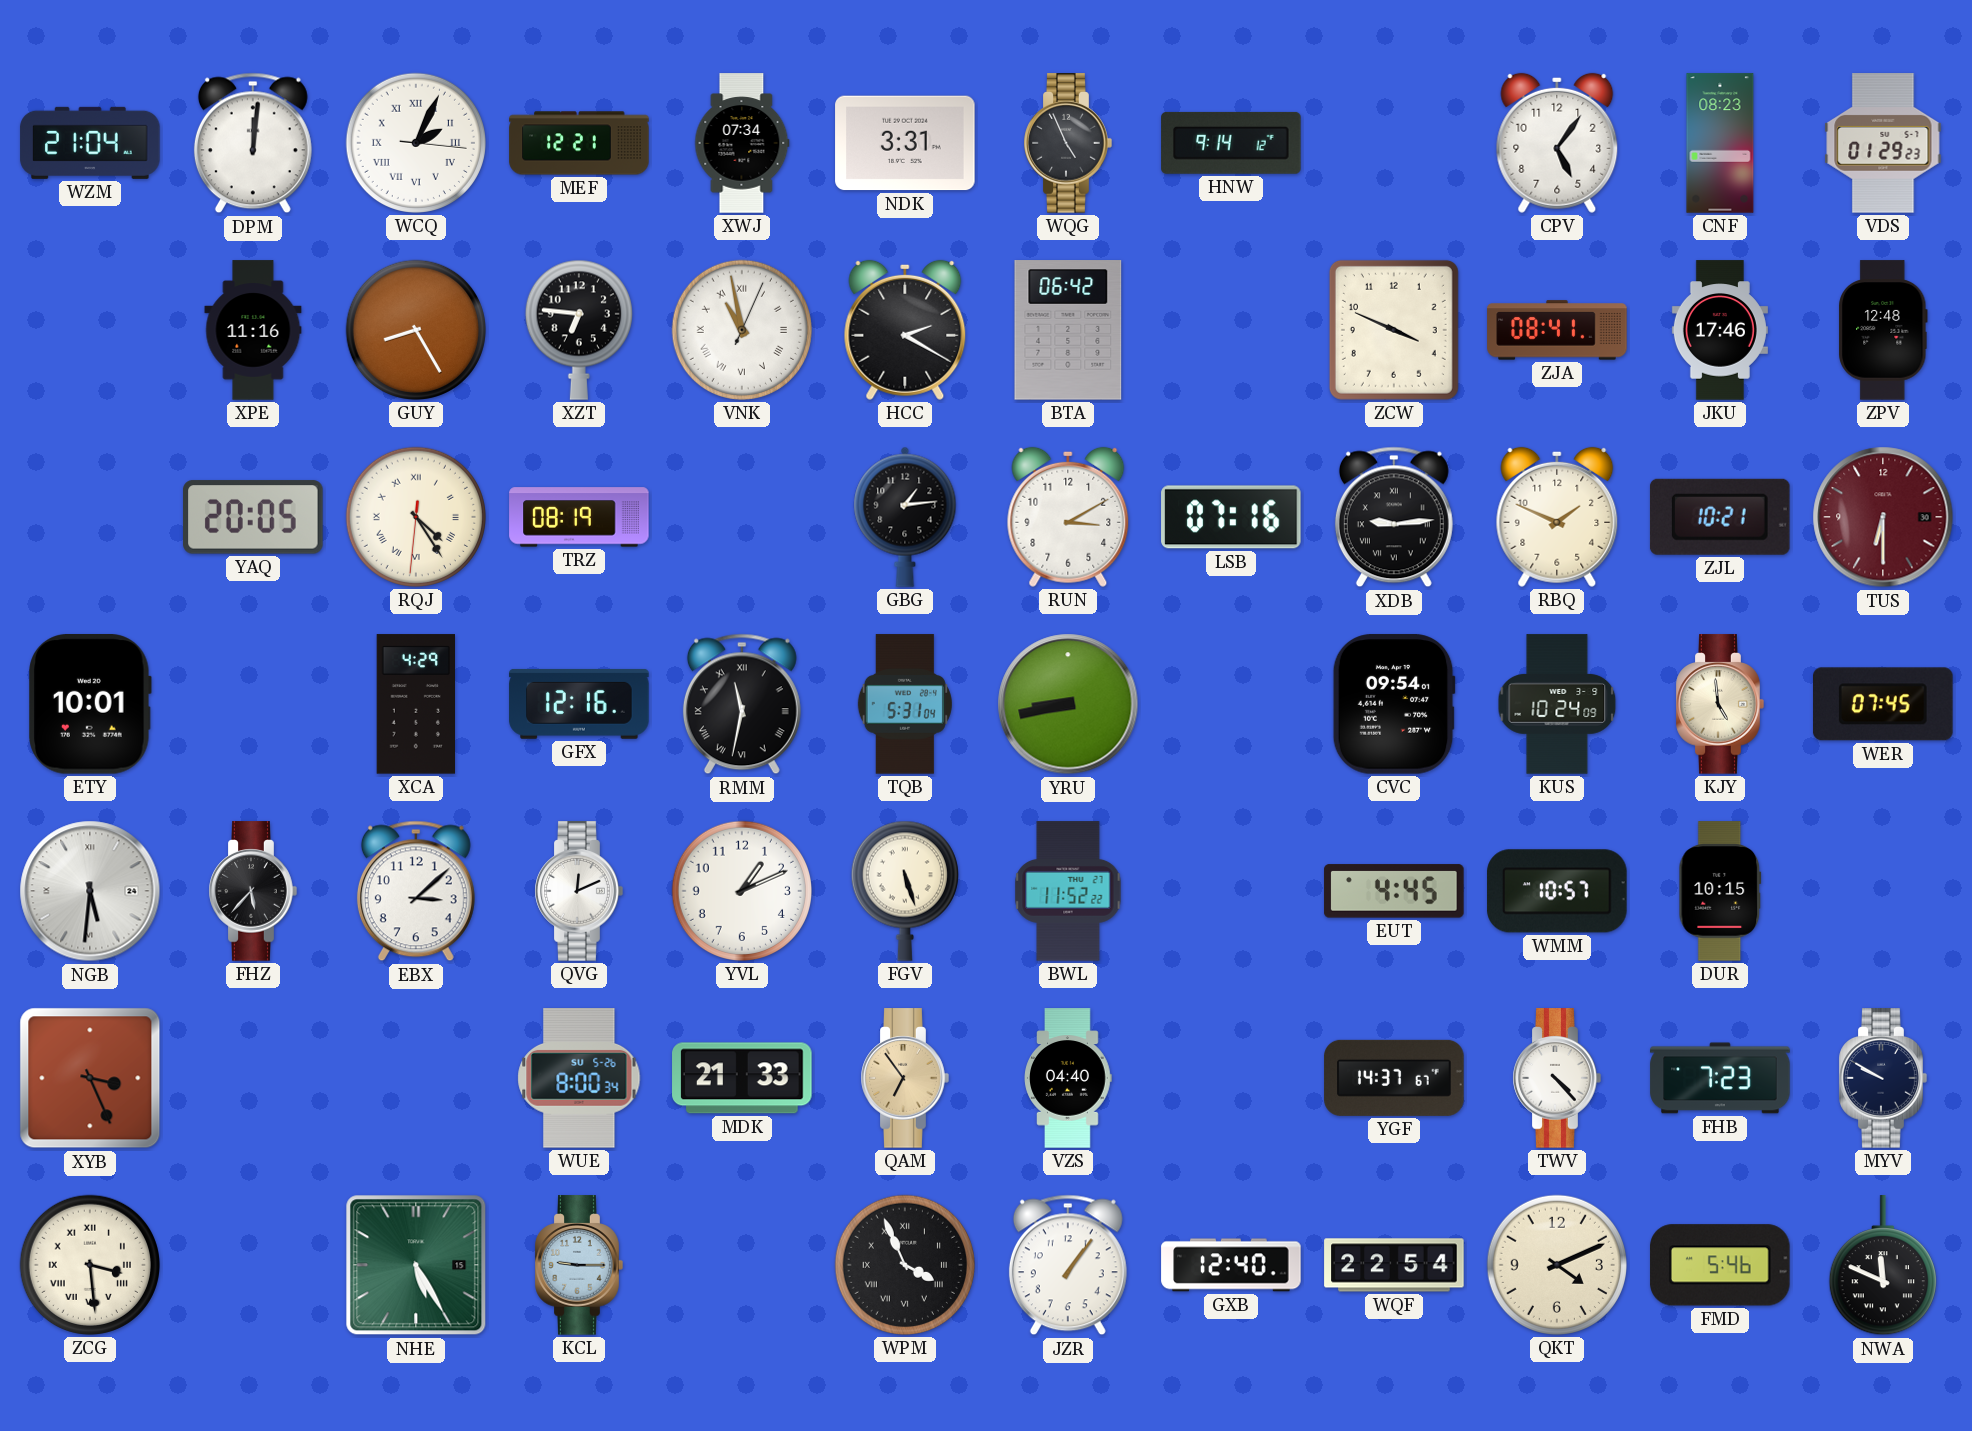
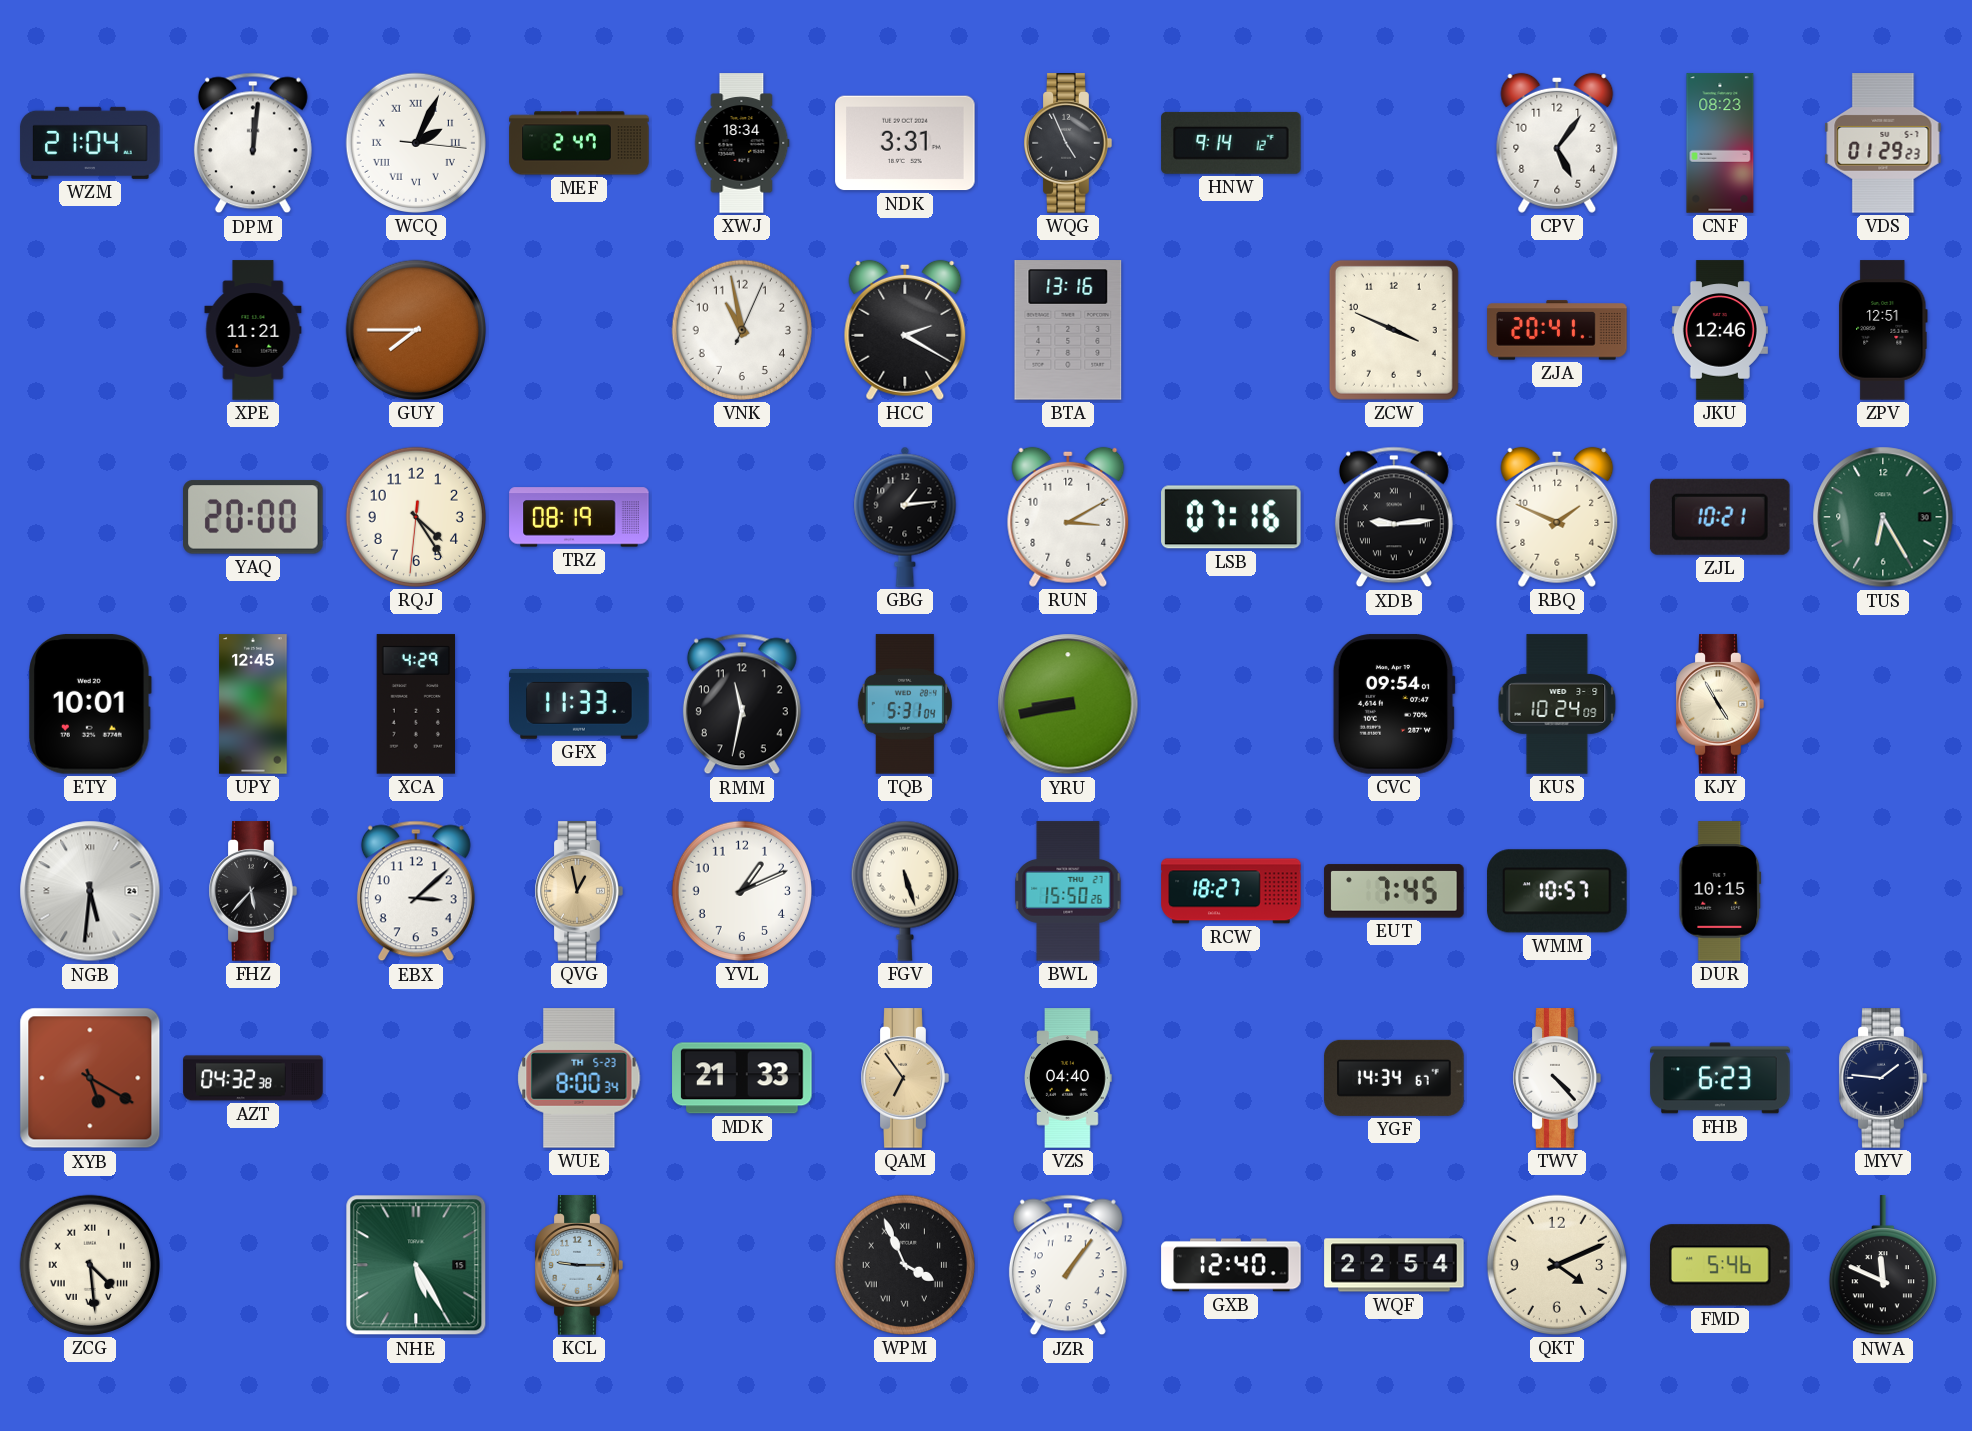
MEF: 12:21 -> 2:47 (579, 143)
XWJ: 07:34 -> 18:34 (742, 143)
XPE: 11:16 -> 11:21 (253, 330)
GUY: 8:25 -> 7:45 (416, 330)
XZT: 6:46 -> none (579, 330)
VNK numerals: Roman -> Arabic (742, 330)
BTA: 06:42 -> 13:16 (1068, 330)
ZJA: 08:41 -> 20:41 (1557, 330)
JKU: 17:46 -> 12:46 (1720, 330)
ZPV: 12:48 -> 12:51 (1884, 330)
YAQ: 20:05 -> 20:00 (253, 517)
RQJ numerals: Roman -> Arabic (416, 517)
TUS: 6:30 -> 6:25 (1883, 517)
TUS dial: burgundy -> green (1883, 517)
UPY: none -> 12:45 (253, 704)
GFX: 12:16 -> 11:33 (579, 704)
RMM numerals: Roman -> Arabic (742, 704)
KJY: 4:59 -> 4:55 (1720, 704)
WER: 07:45 -> none (1884, 704)
QVG: 12:11 -> 12:58 (579, 891)
QVG dial: white -> champagne (579, 891)
BWL: 11:52 -> 15:50 (1068, 891)
RCW: none -> 18:27 (1231, 891)
EUT: 4:45 -> 7:45 (1394, 891)
XYB: 3:26 -> 5:20 (90, 1078)
AZT: none -> 04:32 (253, 1078)
WUE date: SU 5-26 -> TH 5-23 (579, 1078)
YGF: 14:37 -> 14:34 (1394, 1078)
FHB: 7:23 -> 6:23 (1720, 1078)
MYV: 9:50 -> 1:46 (1883, 1078)
ZCG: 3:29 -> 4:29 (90, 1265)
